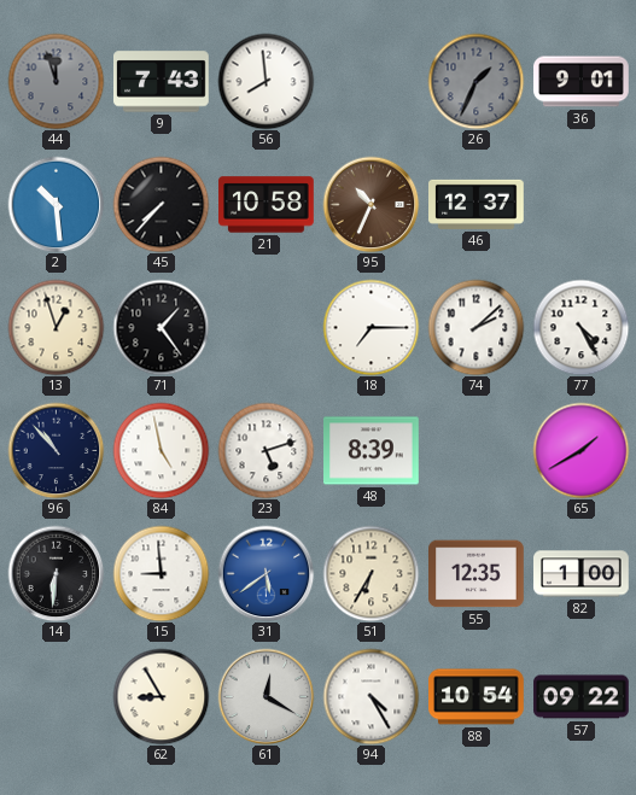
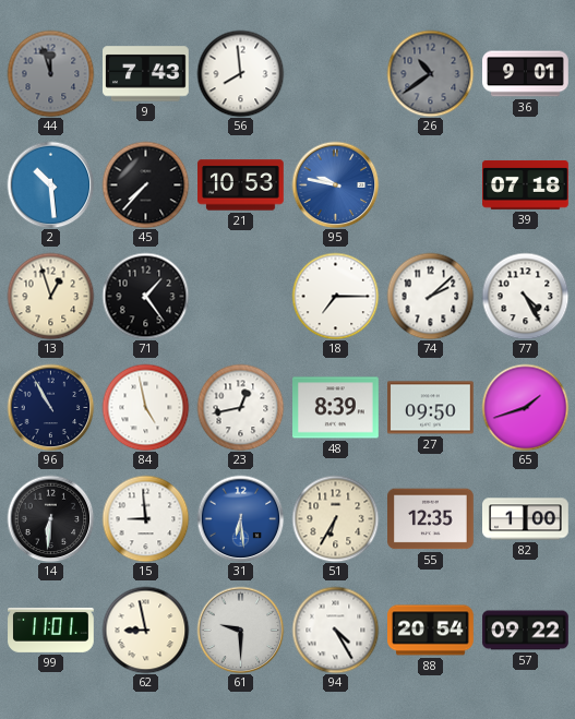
26: 1:34 -> 10:39 (430, 73)
21: 10:58 -> 10:53 (241, 185)
95: 10:34 -> 9:47 (335, 184)
95 dial: brown -> blue (335, 184)
46: 12:37 -> none (477, 204)
39: none -> 07:18 (526, 184)
96: 10:53 -> 10:55 (50, 407)
23: 5:12 -> 12:43 (240, 407)
27: none -> 09:50 (431, 408)
65: 1:40 -> 1:42 (525, 407)
31: 5:39 -> 6:29 (240, 518)
99: none -> 11:01 (51, 630)
62: 8:55 -> 8:58 (145, 630)
61: 12:20 -> 9:30 (240, 630)
88: 10:54 -> 20:54 (431, 631)
